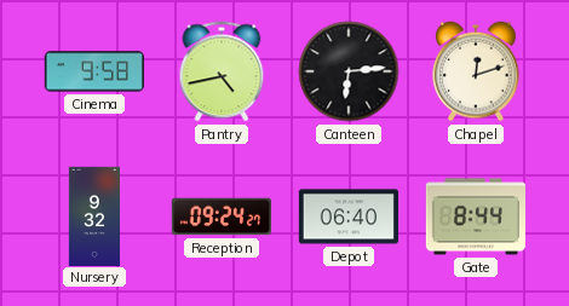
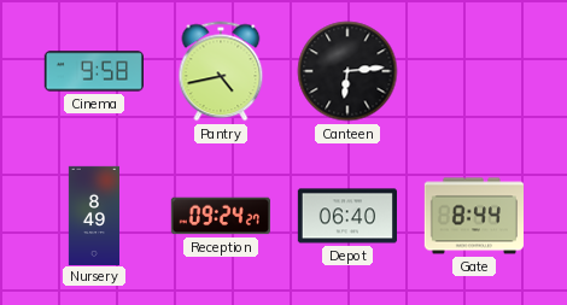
Chapel: 12:12 -> none (476, 71)
Nursery: 9:32 -> 8:49 (93, 215)
